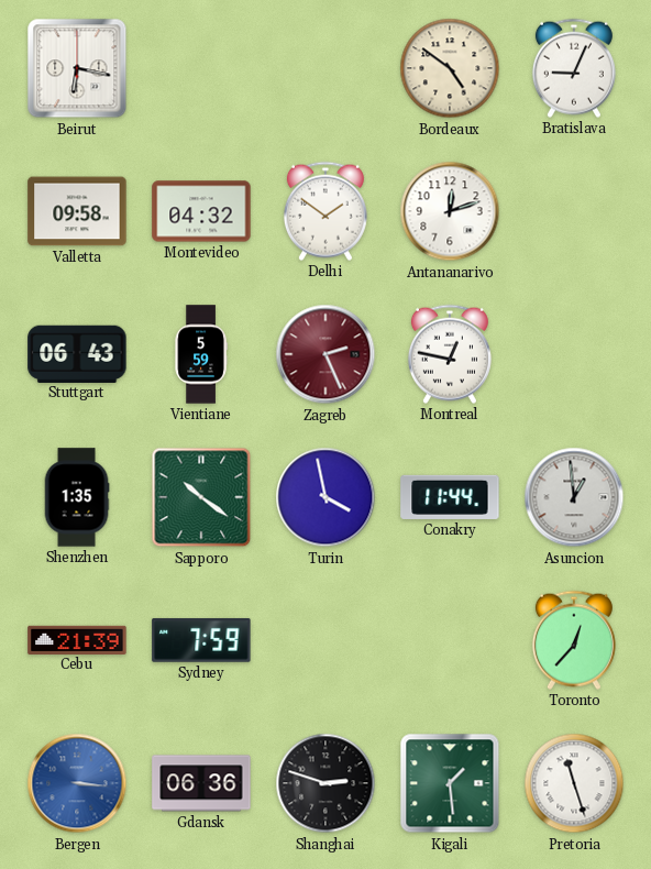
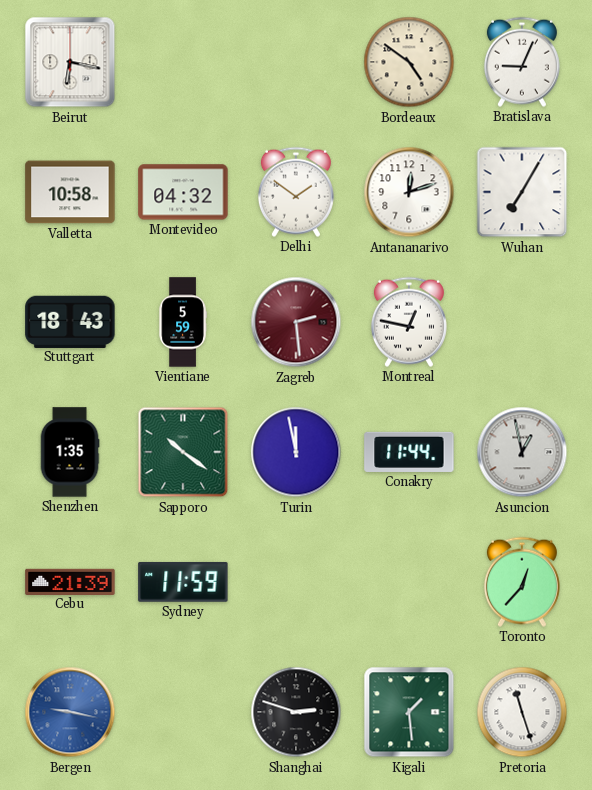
Valletta: 09:58 -> 10:58 (70, 192)
Wuhan: none -> 7:05 (522, 192)
Stuttgart: 06:43 -> 18:43 (70, 321)
Zagreb: 2:26 -> 2:29 (296, 322)
Turin: 3:58 -> 11:58 (296, 452)
Asuncion: 12:59 -> 12:58 (522, 452)
Sydney: 7:59 -> 11:59 (183, 582)
Bergen: 3:16 -> 9:17 (70, 712)
Gdansk: 06:36 -> none (201, 783)
